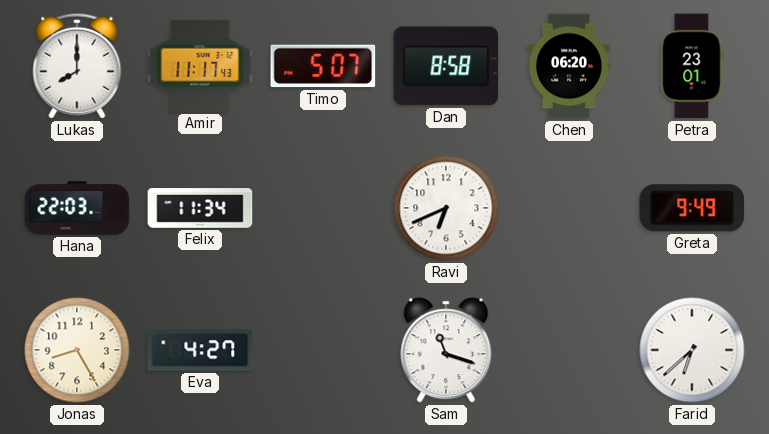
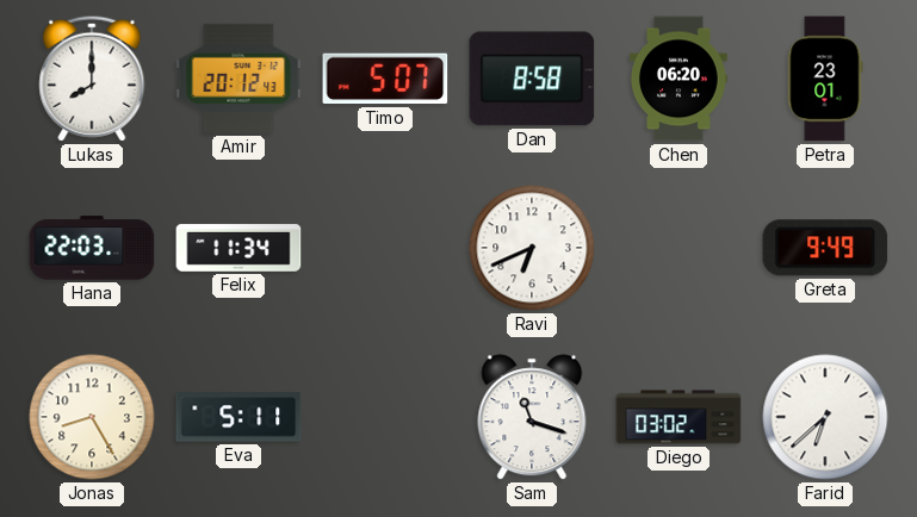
Amir: 11:17 -> 20:12 (238, 79)
Eva: 4:27 -> 5:11 (238, 417)
Diego: none -> 03:02 (679, 417)
